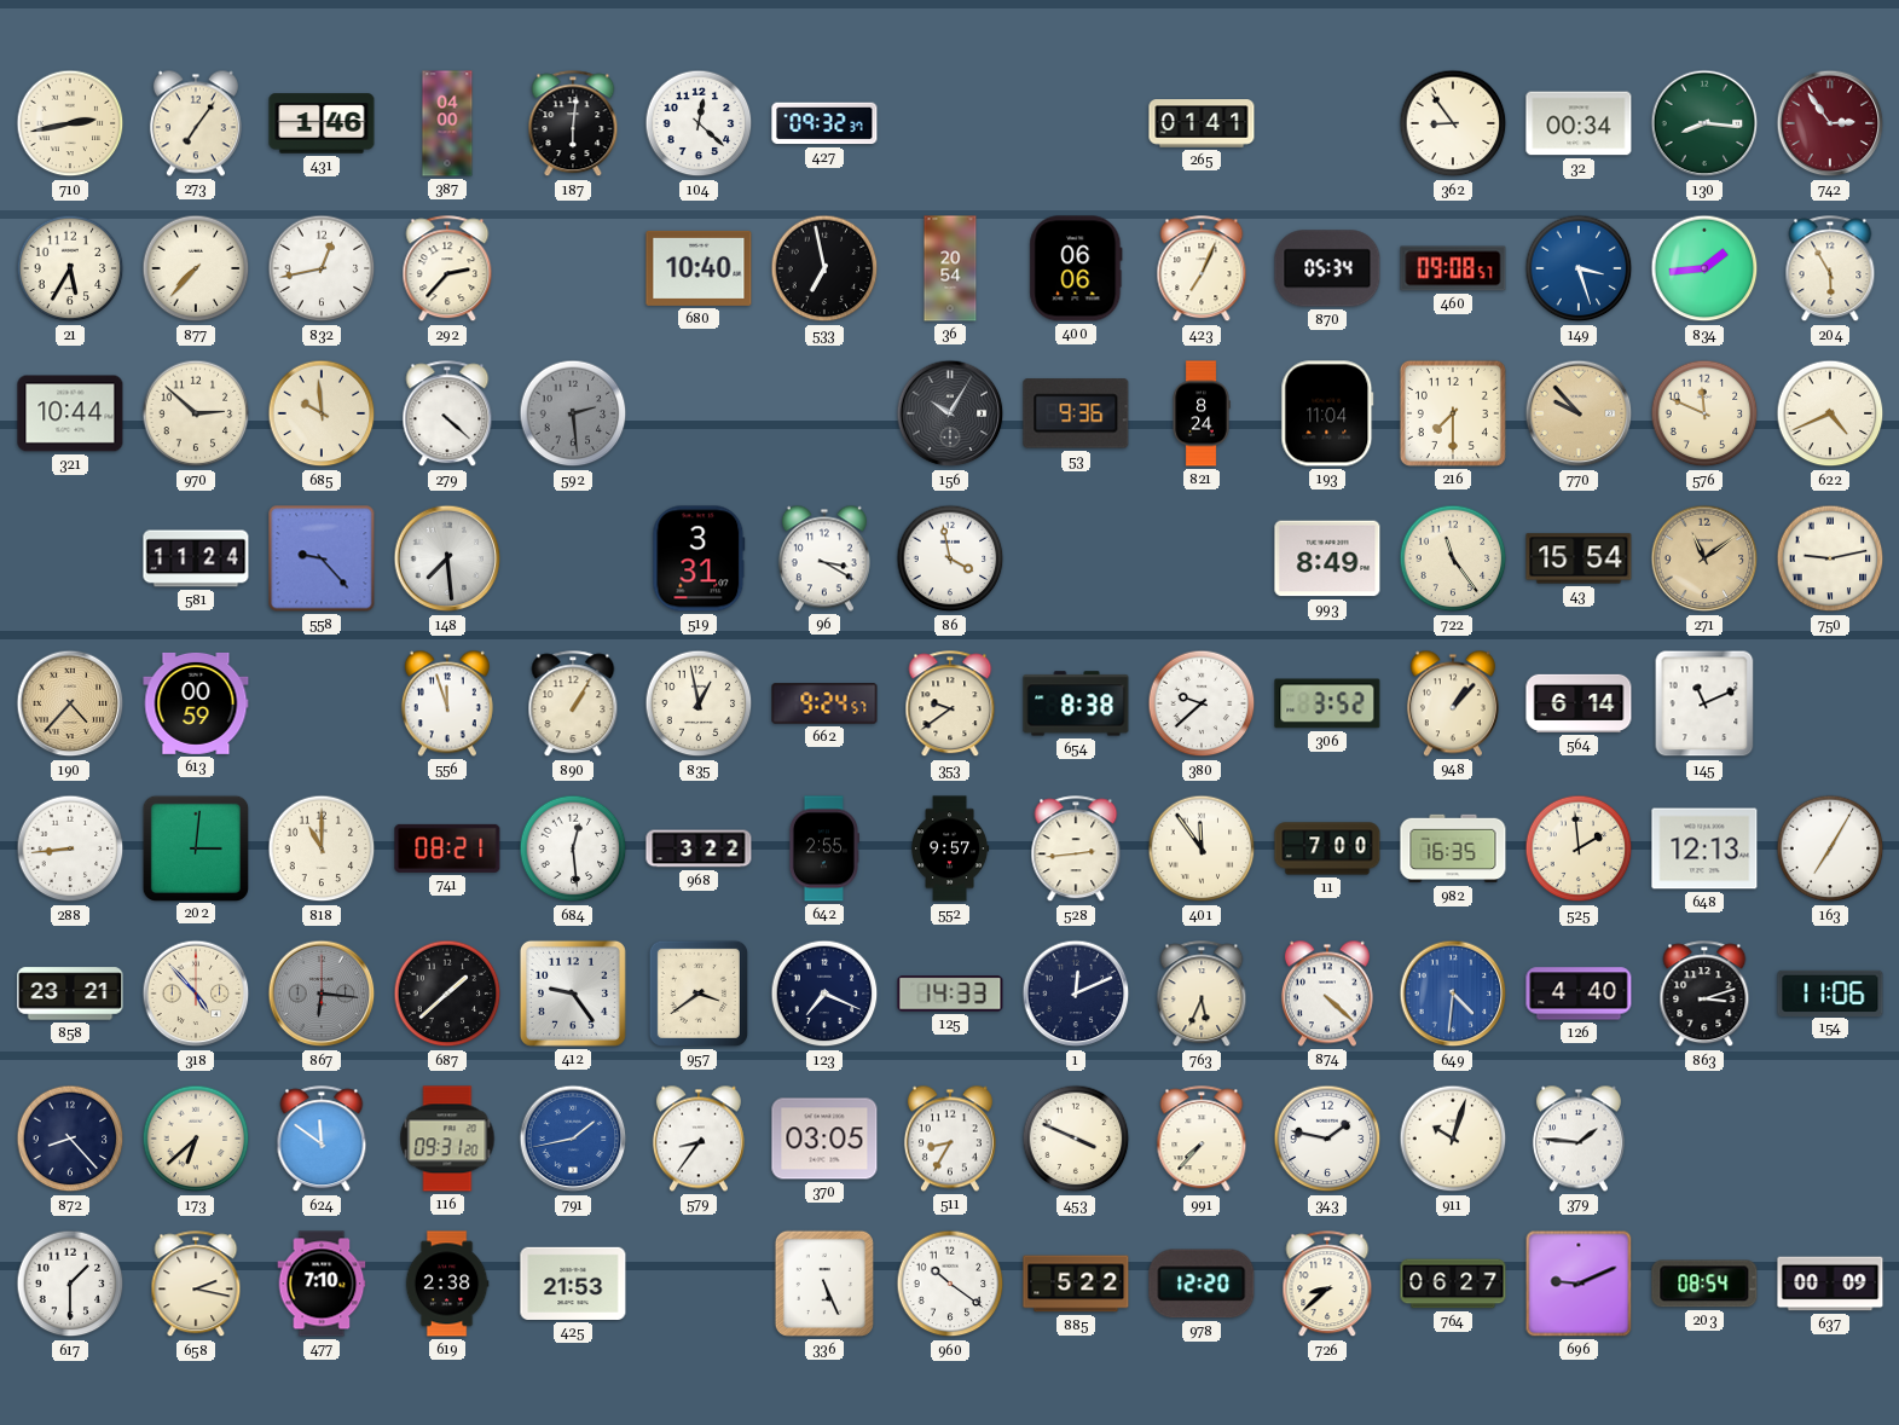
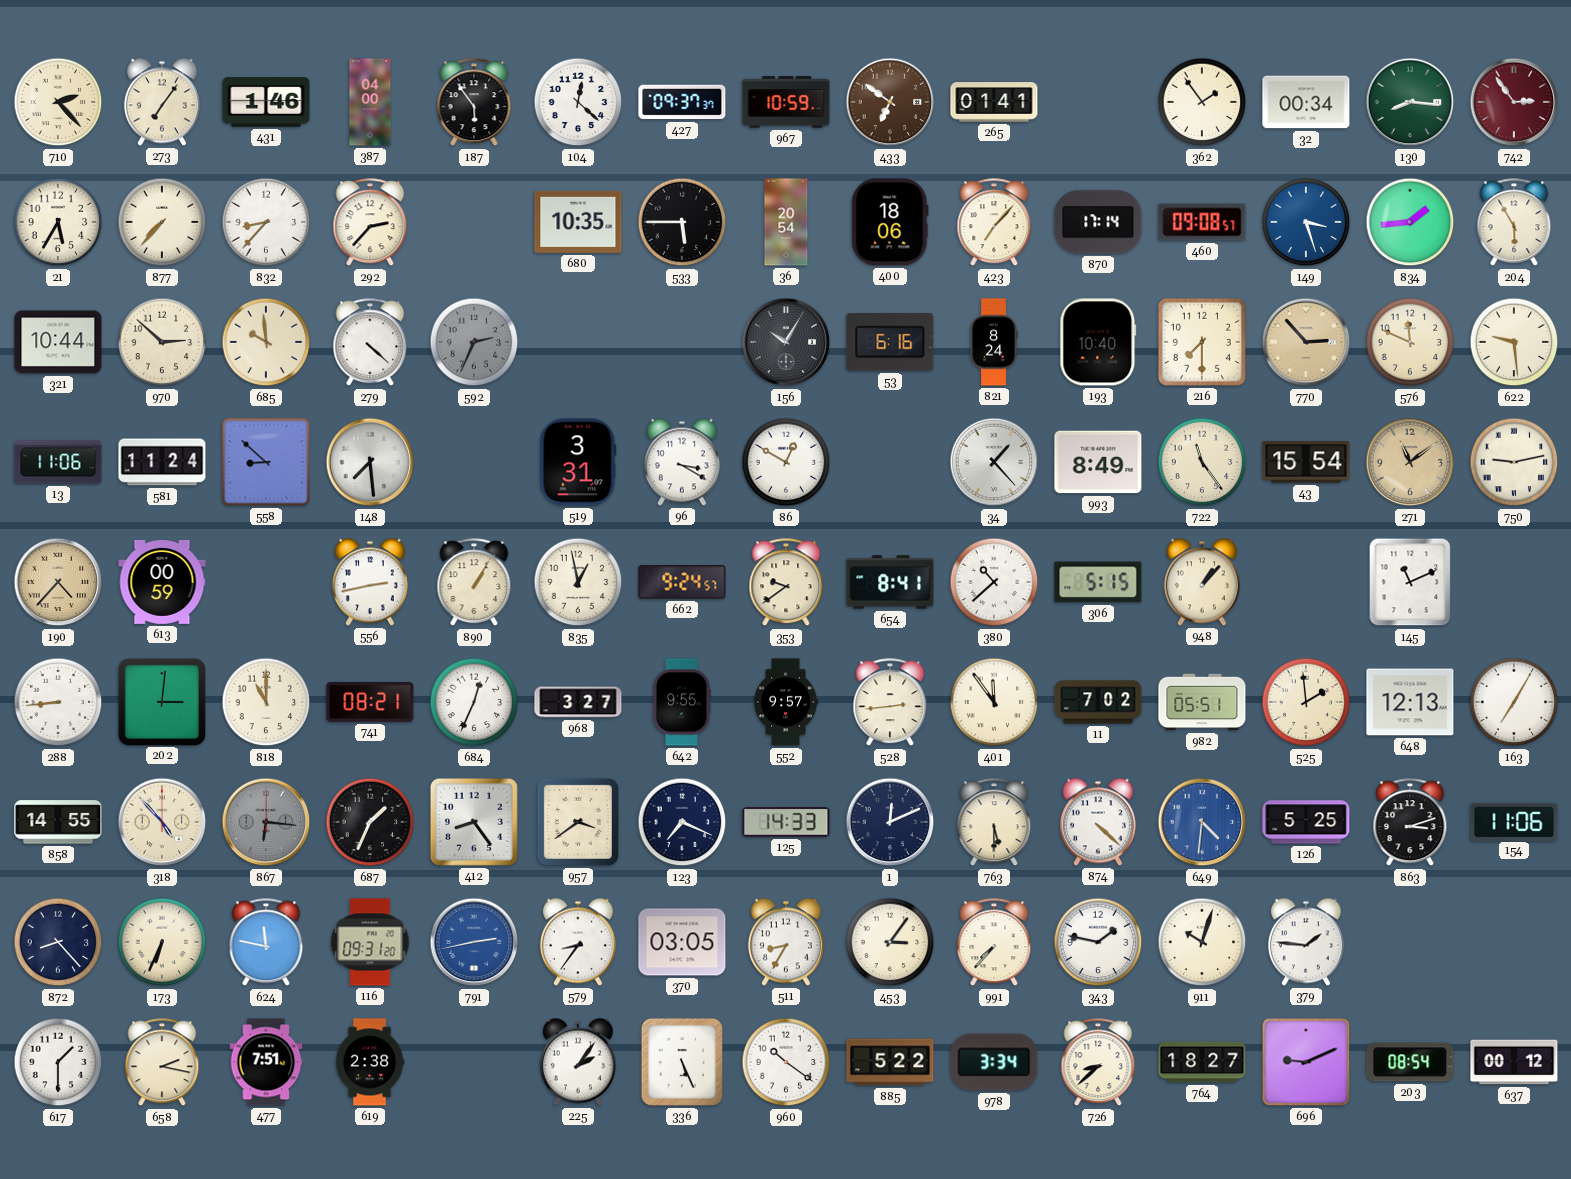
710: 2:43 -> 2:23 (58, 102)
187: 6:01 -> 5:54 (474, 103)
427: 09:32 -> 09:37 (682, 102)
967: none -> 10:59 (786, 102)
433: none -> 6:51 (890, 102)
362: 8:54 -> 1:54 (1202, 102)
832: 12:43 -> 8:37 (266, 222)
680: 10:40 -> 10:35 (578, 222)
533: 6:58 -> 5:45 (682, 222)
400: 06:06 -> 18:06 (890, 222)
423: 7:04 -> 7:07 (994, 223)
870: 05:34 -> 17:14 (1098, 222)
592: 2:29 -> 2:34 (474, 342)
53: 9:36 -> 6:16 (890, 342)
193: 11:04 -> 10:40 (1098, 342)
770: 9:53 -> 2:53 (1306, 342)
622: 4:41 -> 9:29 (1514, 342)
13: none -> 11:06 (58, 462)
558: 9:23 -> 8:52 (266, 462)
86: 3:58 -> 12:50 (786, 462)
34: none -> 1:23 (994, 462)
556: 11:57 -> 2:43 (370, 582)
654: 8:38 -> 8:41 (890, 582)
380: 9:38 -> 10:38 (994, 582)
306: 3:52 -> 5:15 (1098, 582)
564: 6:14 -> none (1579, 703)
684: 12:29 -> 12:34 (474, 702)
968: 3:22 -> 3:27 (578, 702)
642: 2:55 -> 9:55 (681, 702)
11: 7:00 -> 7:02 (1098, 702)
982: 16:35 -> 05:51 (1202, 702)
858: 23:21 -> 14:55 (58, 822)
687: 1:38 -> 1:34 (370, 822)
412: 9:24 -> 8:24 (474, 822)
763: 5:34 -> 5:30 (994, 823)
126: 4:40 -> 5:25 (1306, 822)
173: 6:38 -> 6:34 (162, 942)
624: 11:51 -> 11:47 (266, 943)
791: 1:43 -> 2:43 (474, 942)
453: 3:49 -> 3:06 (890, 942)
477: 7:10 -> 7:51 (266, 1062)
425: 21:53 -> none (573, 1284)
225: none -> 2:06 (578, 1062)
978: 12:20 -> 3:34 (994, 1062)
764: 06:27 -> 18:27 (1202, 1062)
637: 00:09 -> 00:12 (1514, 1062)
